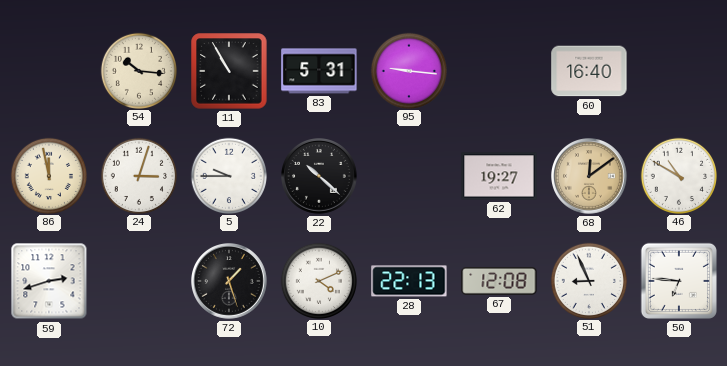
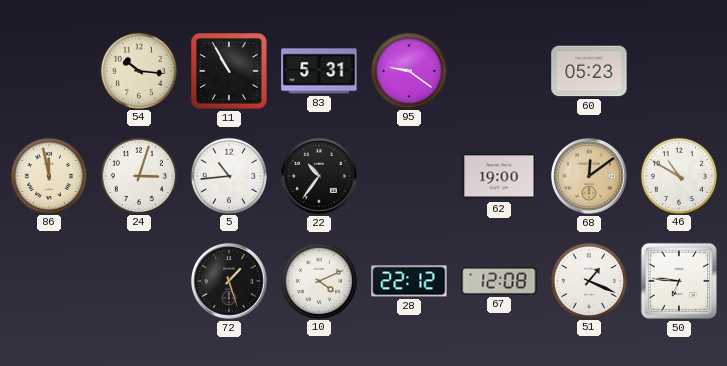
95: 9:16 -> 9:21 (408, 70)
60: 16:40 -> 05:23 (589, 71)
5: 9:45 -> 10:44 (228, 175)
22: 10:22 -> 10:36 (320, 177)
62: 19:27 -> 19:00 (499, 176)
59: 2:42 -> none (49, 281)
28: 22:13 -> 22:12 (409, 281)
51: 8:56 -> 1:19 (588, 280)
